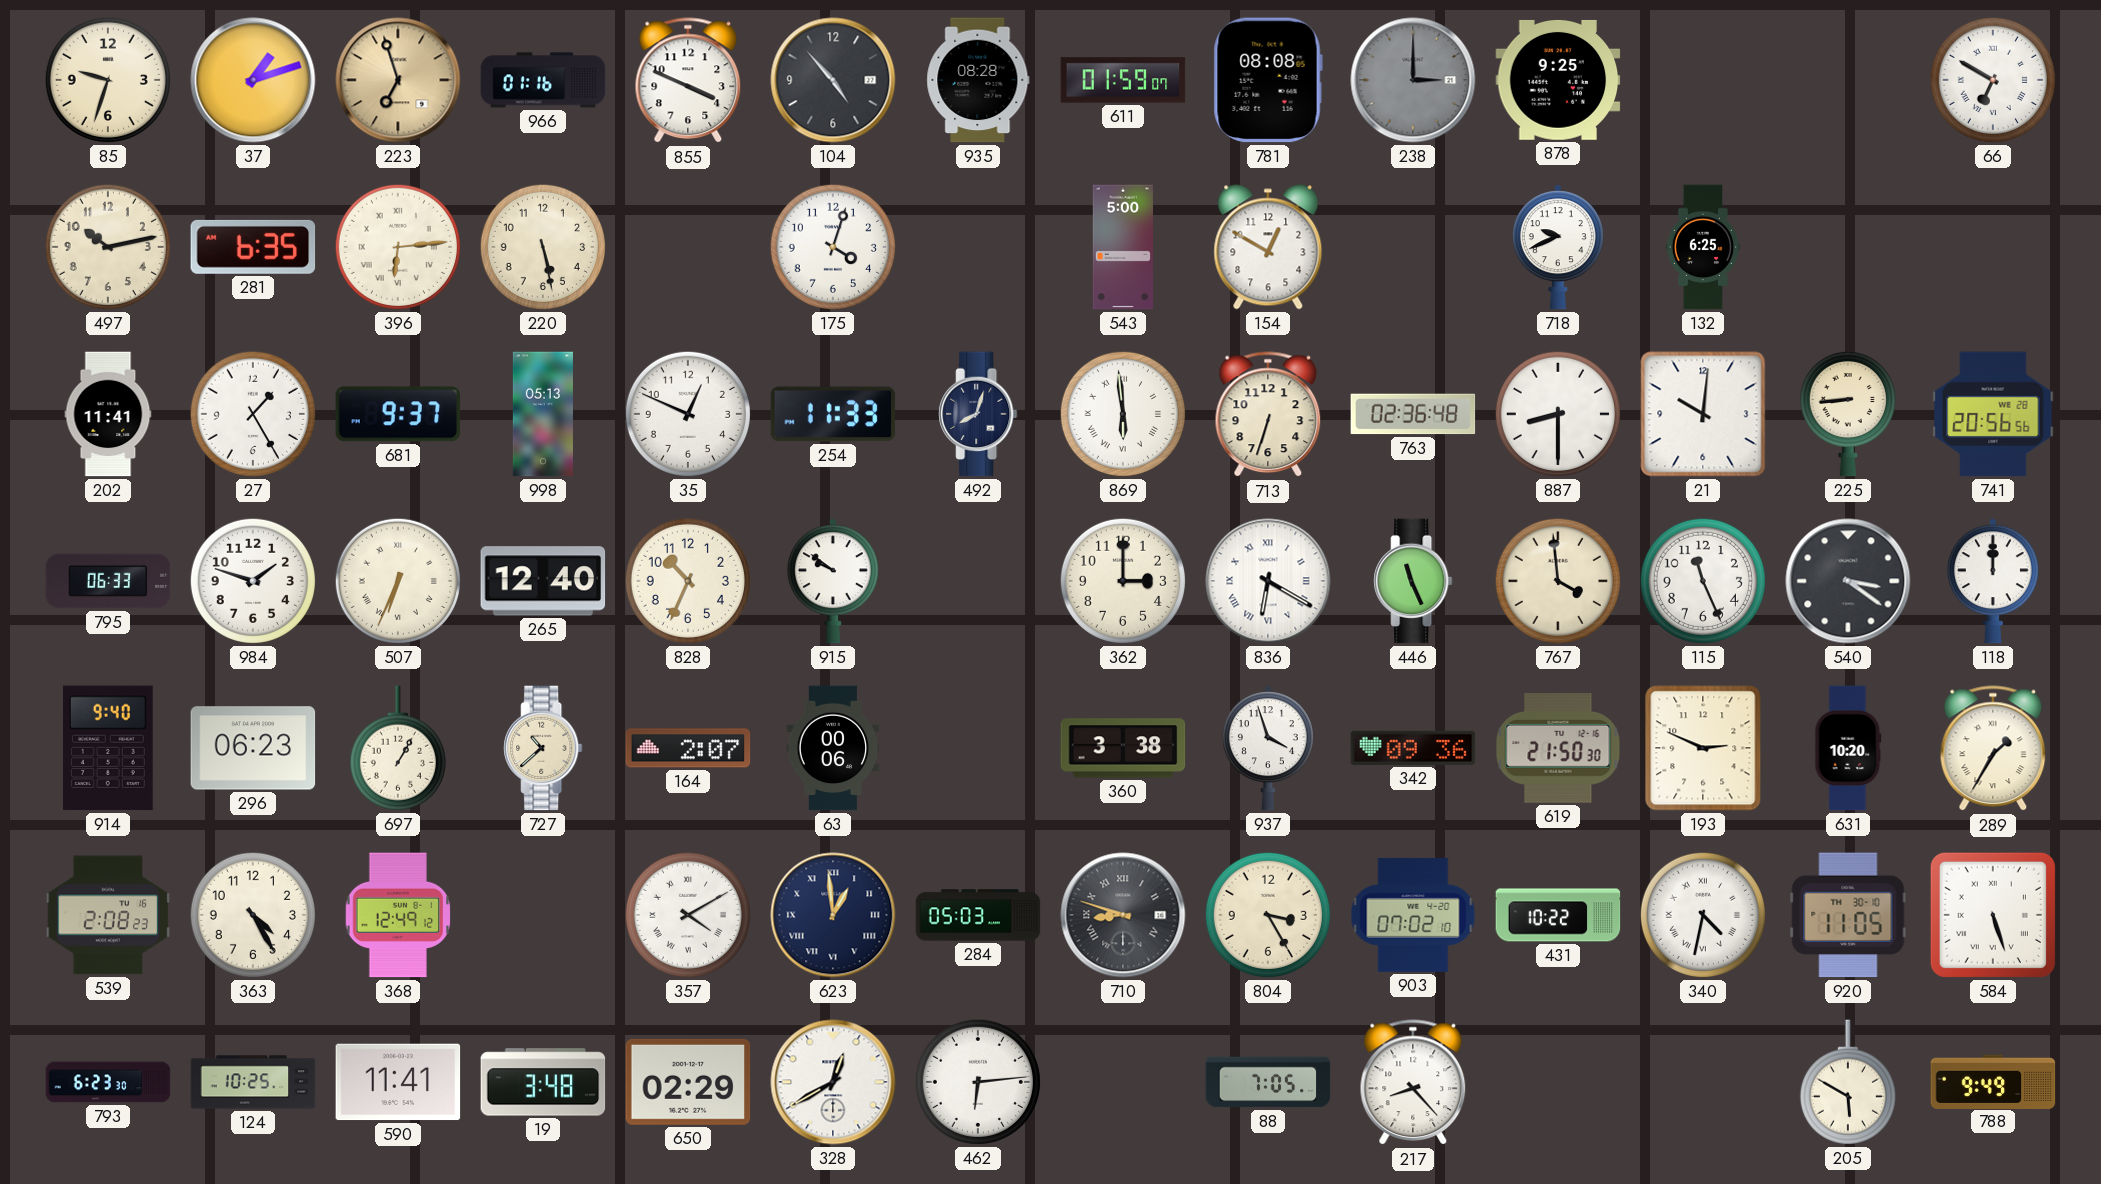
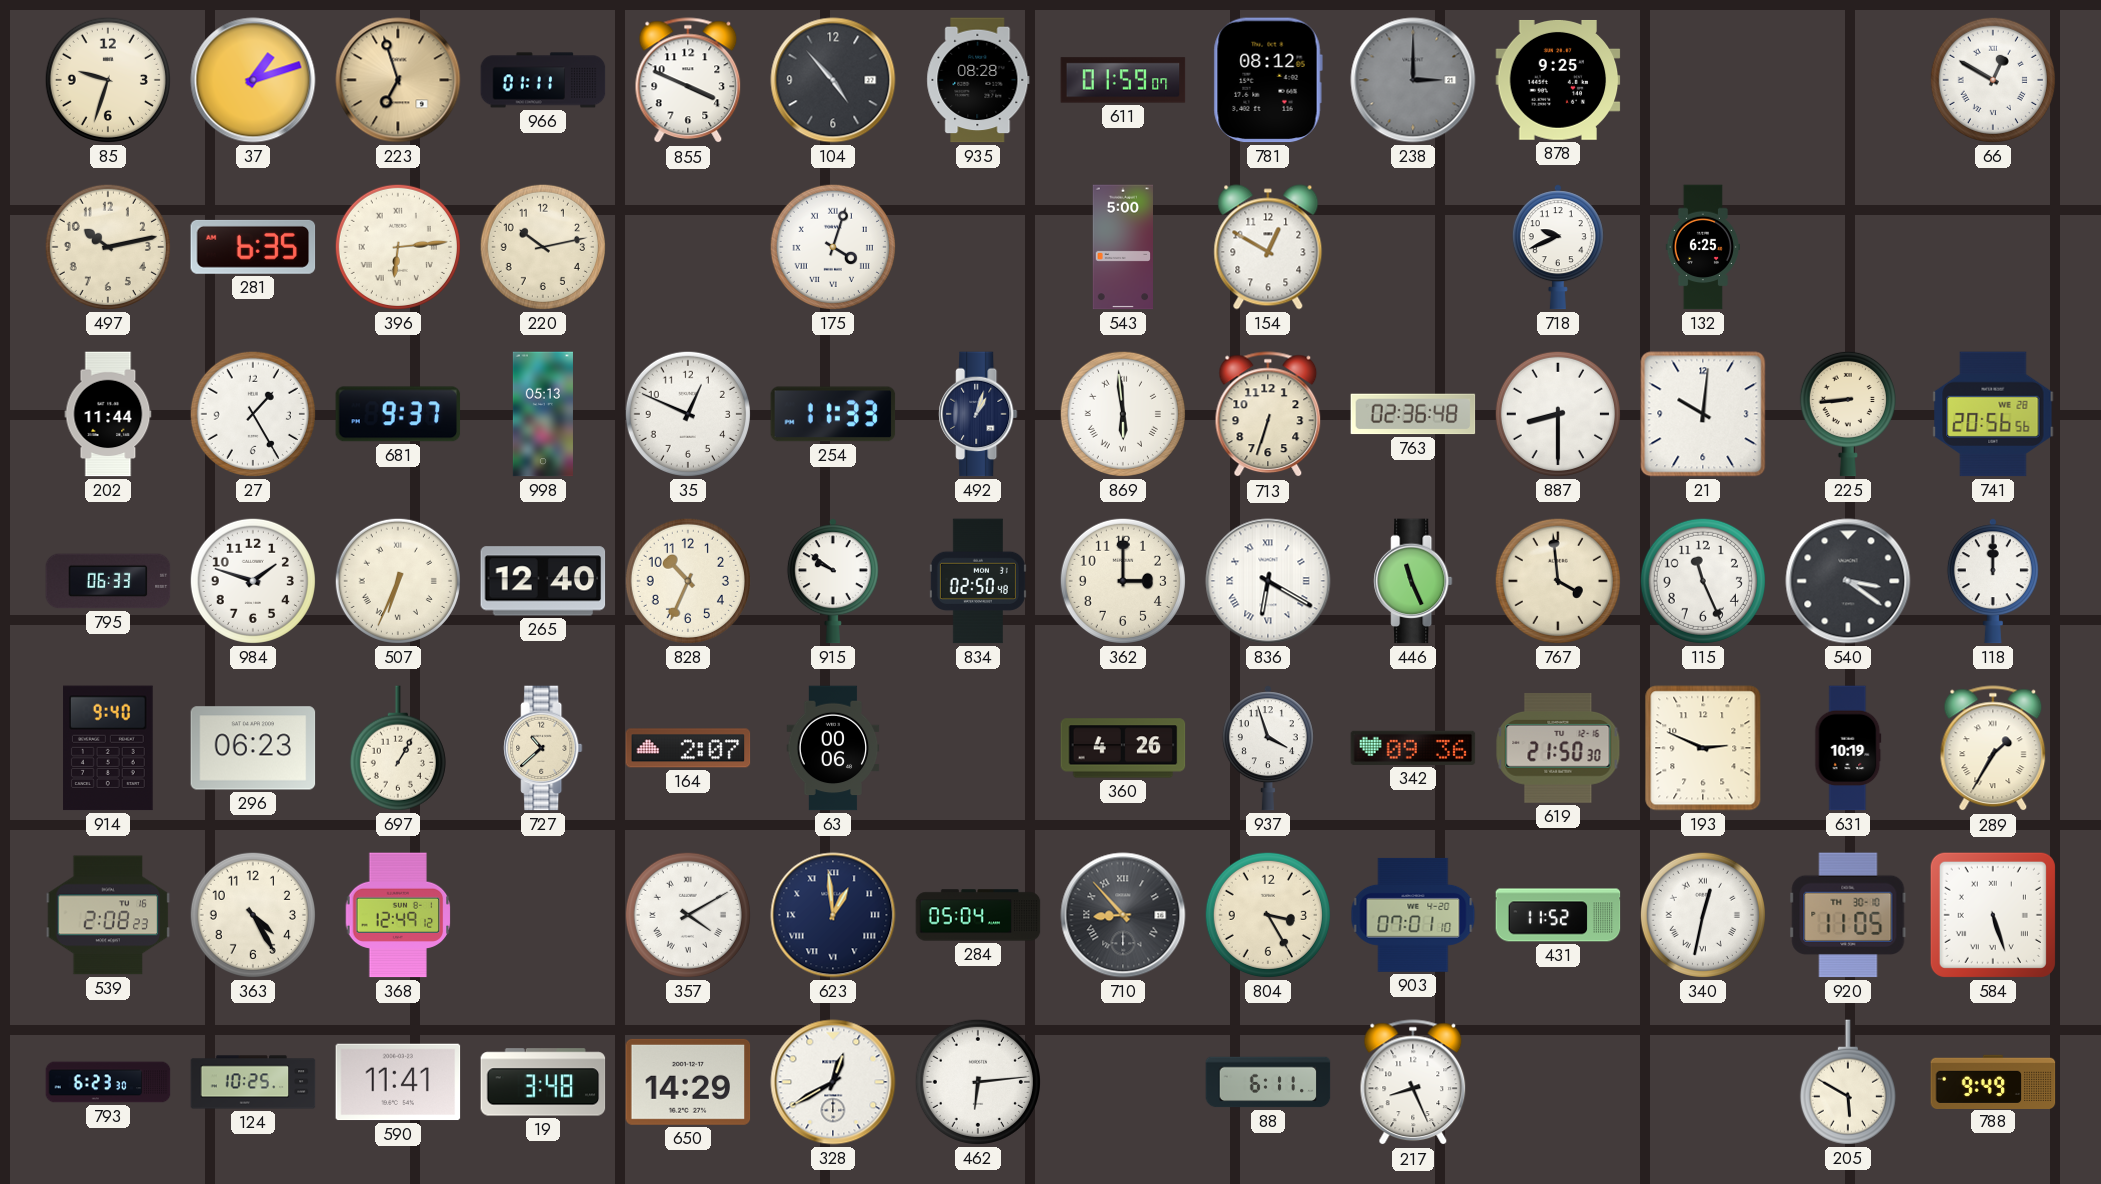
966: 01:16 -> 01:11 (543, 80)
781: 08:08 -> 08:12 (1268, 80)
66: 6:50 -> 12:50 (1993, 80)
220: 5:28 -> 10:13 (543, 247)
175 numerals: Arabic -> Roman (833, 247)
202: 11:41 -> 11:44 (108, 414)
492: 8:03 -> 1:03 (978, 414)
834: none -> 02:50 (978, 581)
360: 3:38 -> 4:26 (1123, 748)
631: 10:20 -> 10:19 (1848, 748)
284: 05:03 -> 05:04 (978, 915)
710: 8:48 -> 8:53 (1123, 915)
903: 07:02 -> 07:01 (1413, 915)
431: 10:22 -> 11:52 (1558, 915)
340: 4:32 -> 12:32 (1703, 915)
650: 02:29 -> 14:29 (688, 1082)
88: 7:05 -> 6:11 (1268, 1082)
217: 8:23 -> 8:26 (1413, 1083)
